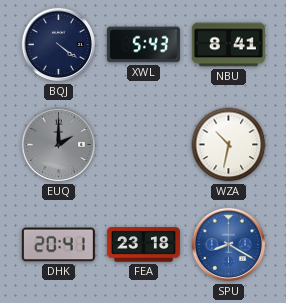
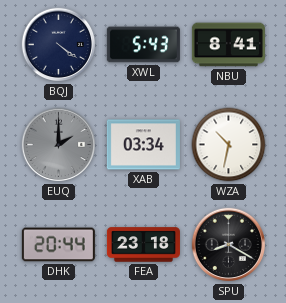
XAB: none -> 03:34 (143, 145)
DHK: 20:41 -> 20:44 (58, 245)
SPU dial: blue -> black (229, 245)
